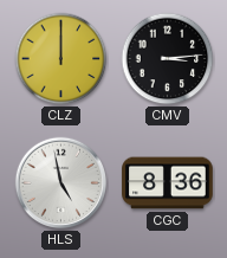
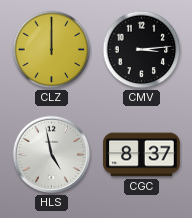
CGC: 8:36 -> 8:37 (142, 155)
